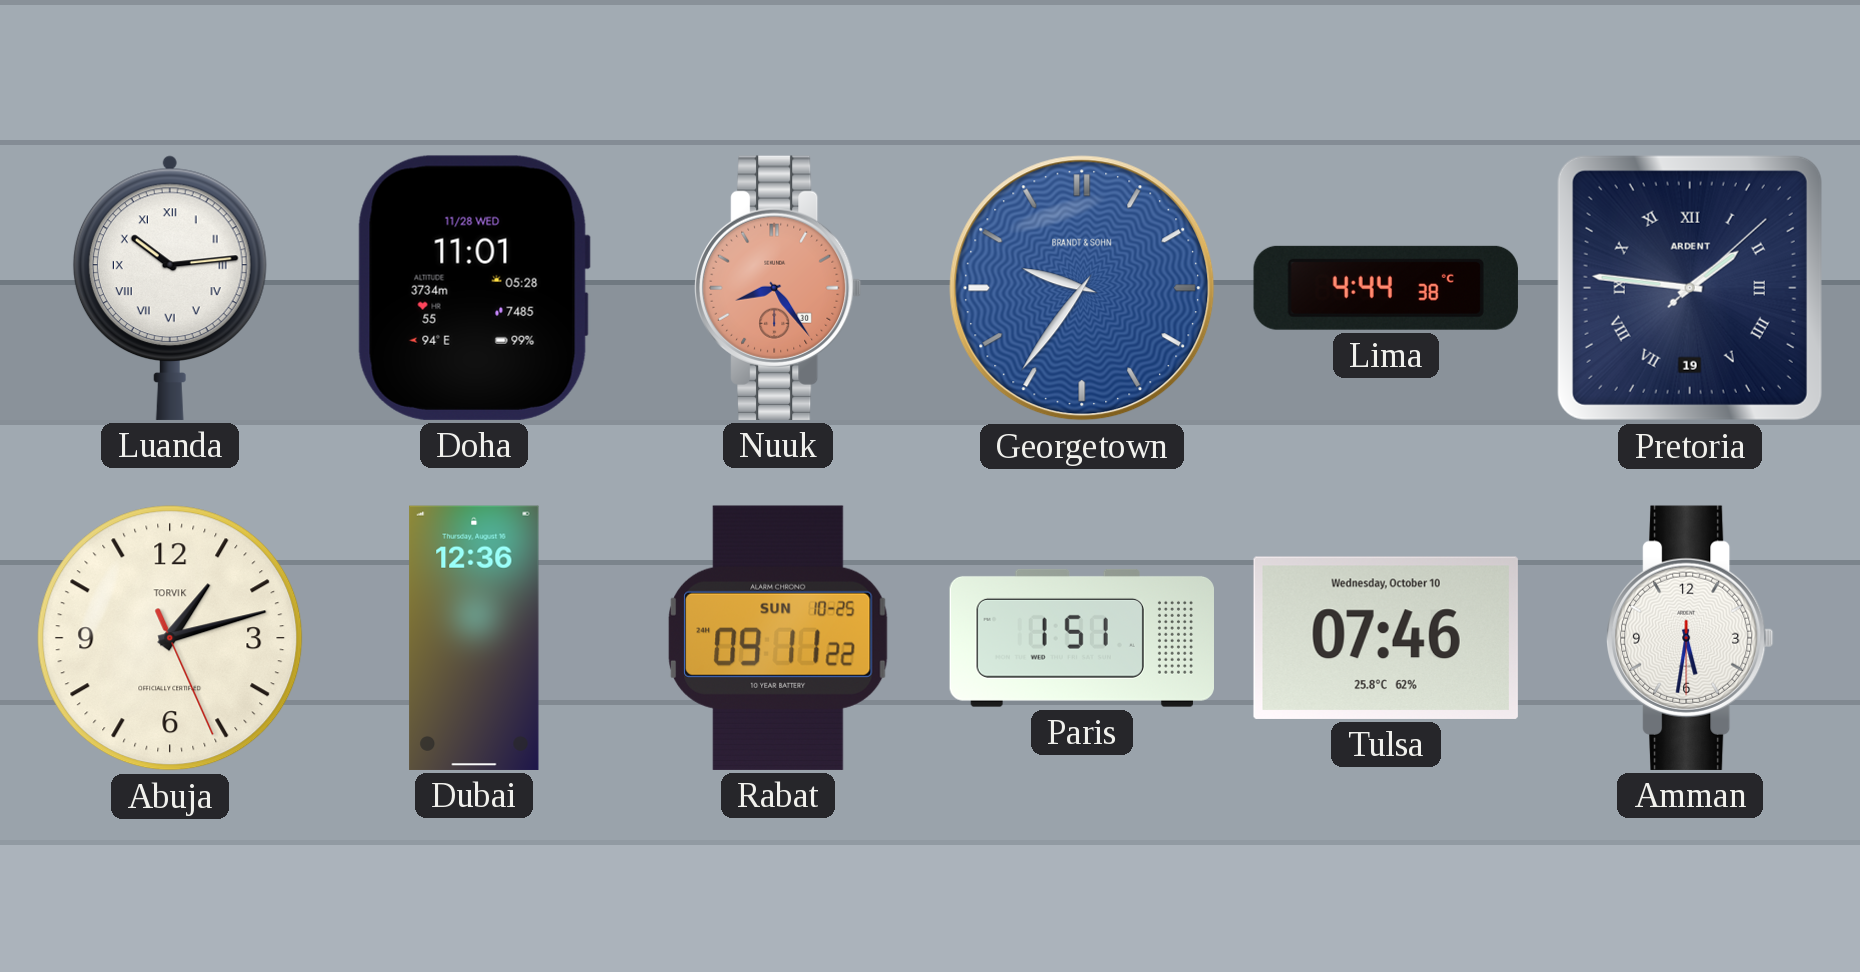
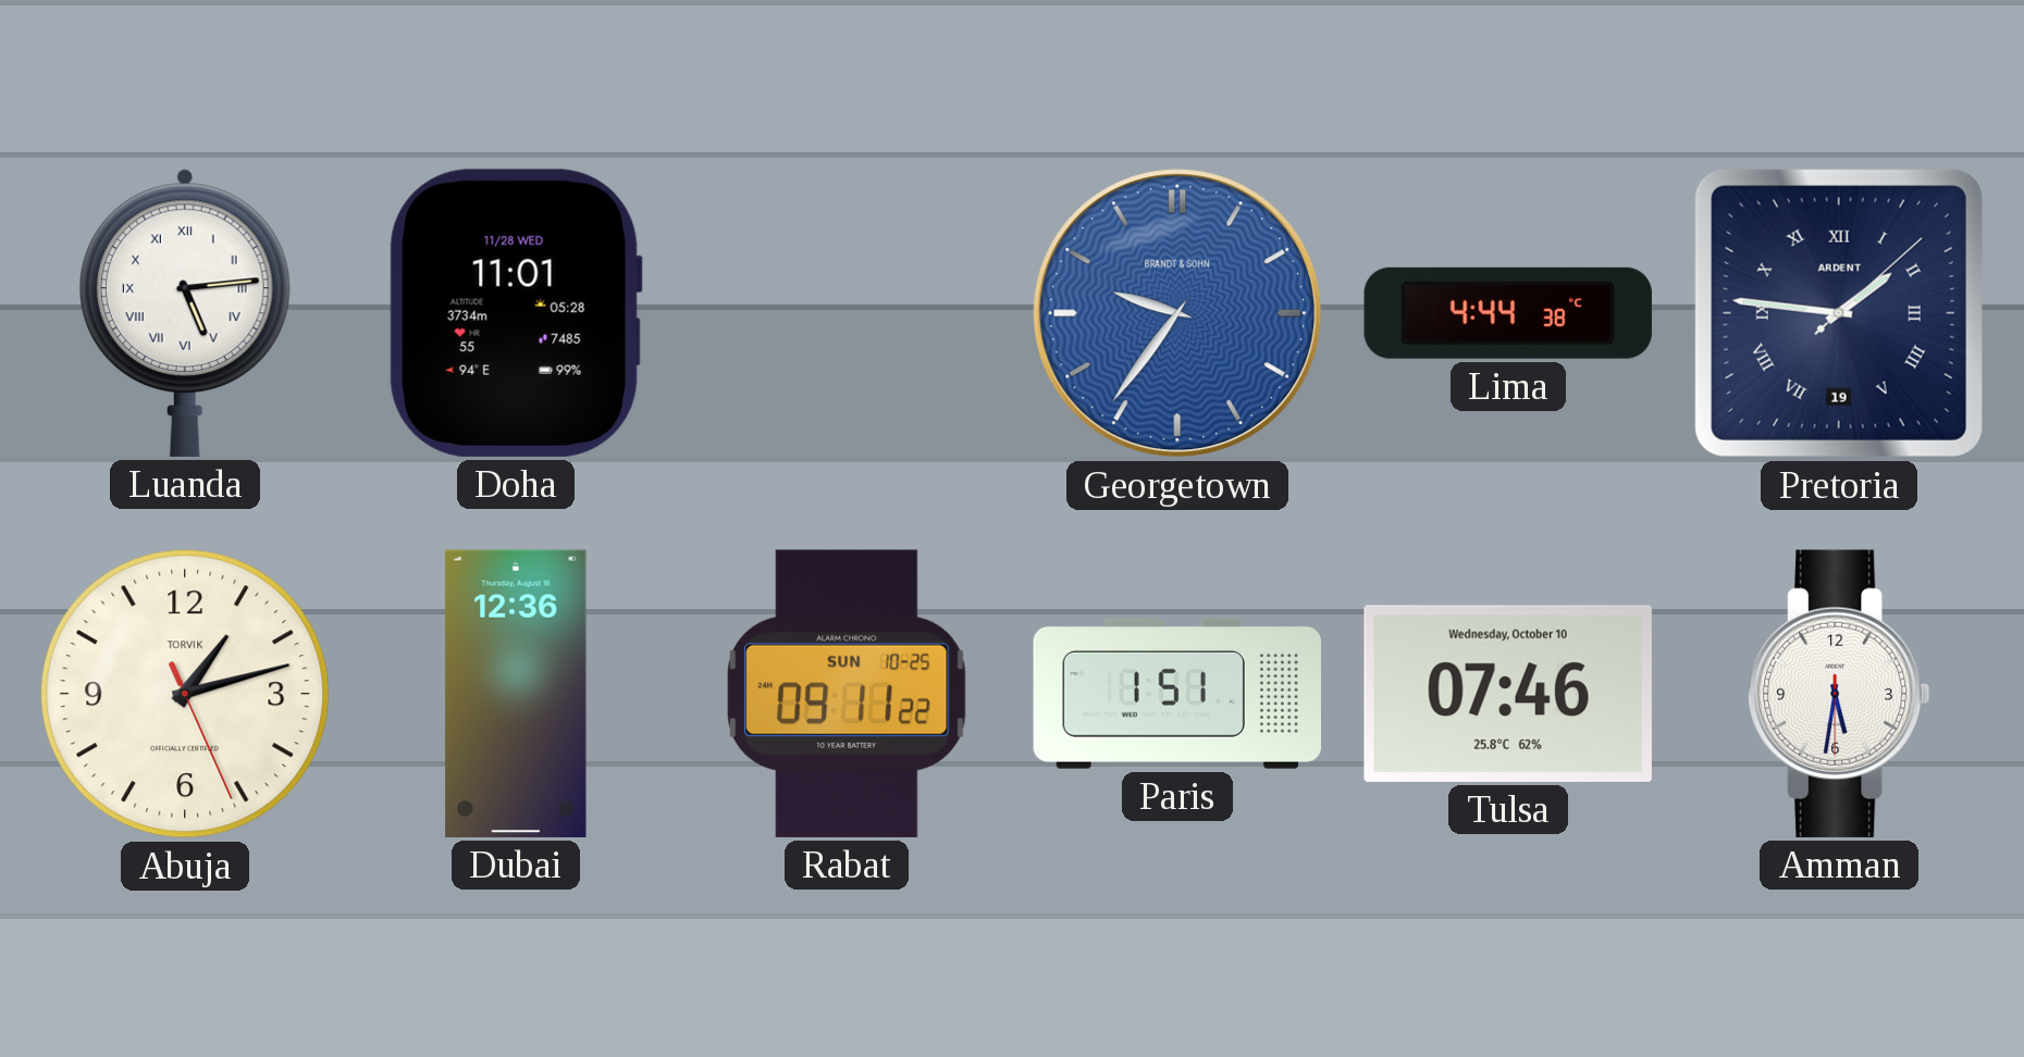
Luanda: 10:14 -> 5:14 (185, 313)
Nuuk: 8:24 -> none (779, 288)
